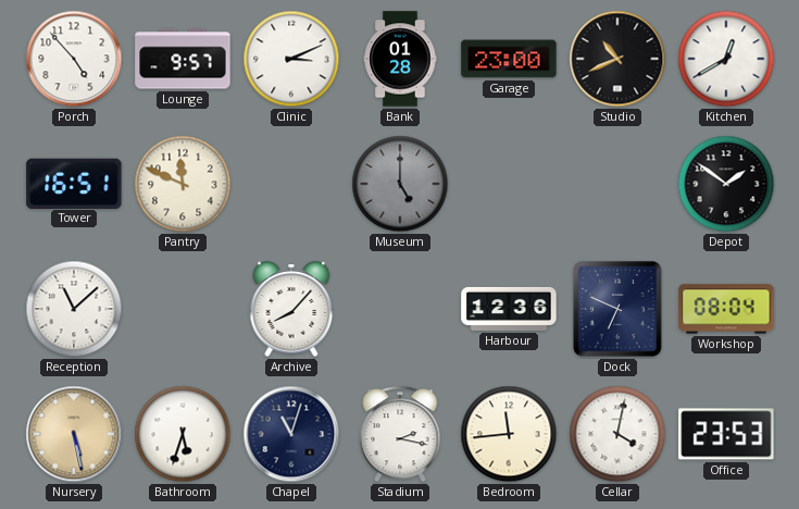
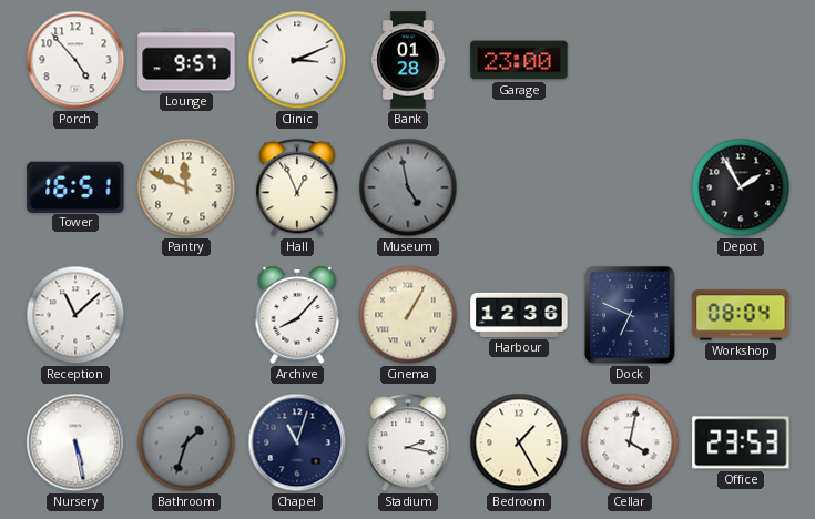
Studio: 10:41 -> none (617, 59)
Kitchen: 12:40 -> none (726, 59)
Hall: none -> 12:56 (297, 189)
Museum: 5:00 -> 4:58 (408, 187)
Depot: 1:51 -> 1:55 (741, 187)
Cinema: none -> 1:05 (408, 315)
Nursery dial: champagne -> white (75, 442)
Bathroom: 5:33 -> 1:33 (186, 442)
Bathroom dial: white -> grey (186, 442)
Bedroom: 11:44 -> 1:25 (519, 442)
